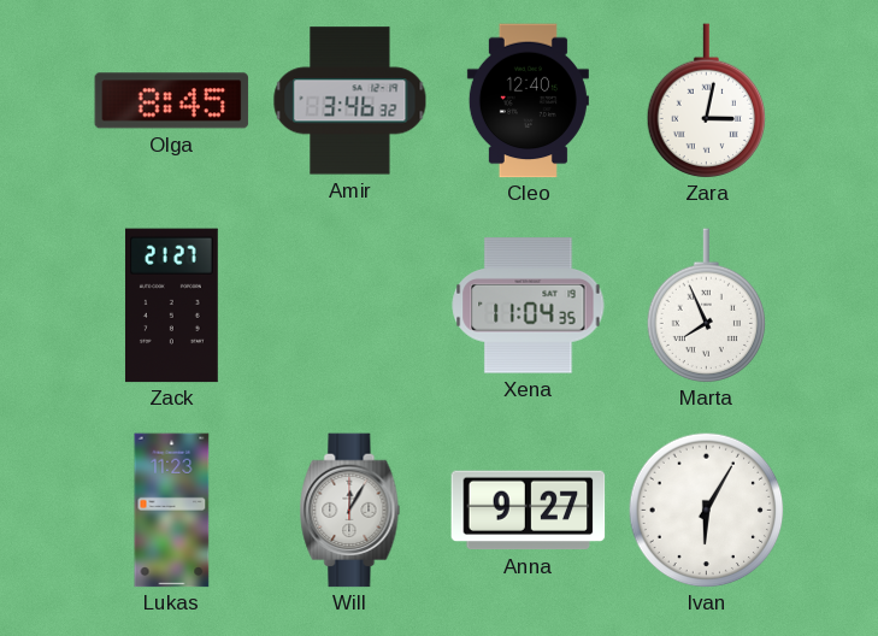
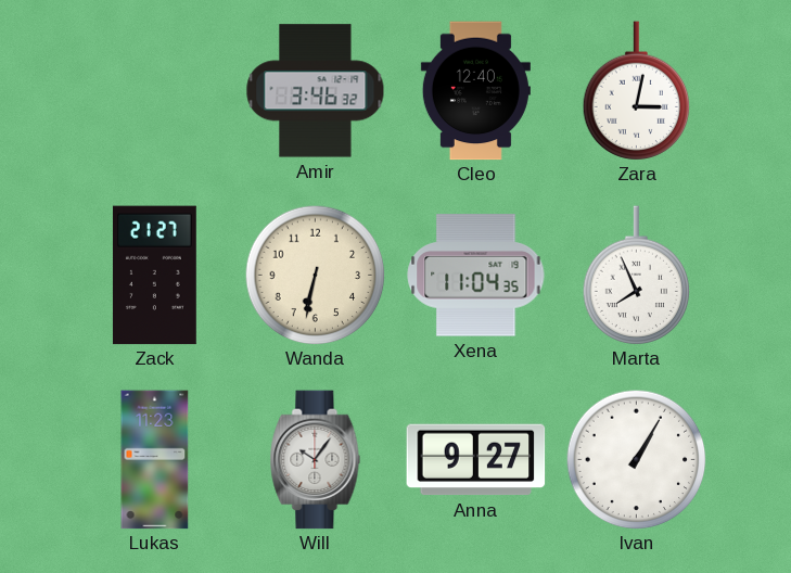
Olga: 8:45 -> none (172, 101)
Wanda: none -> 6:32 (315, 275)
Will: 12:05 -> 10:06 (316, 460)
Ivan: 6:05 -> 1:05 (636, 459)
